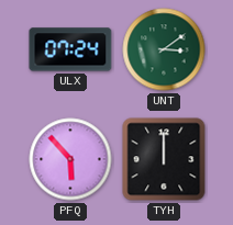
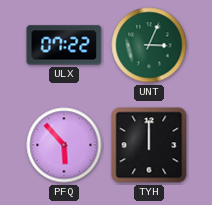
ULX: 07:24 -> 07:22 (64, 45)
UNT: 3:09 -> 3:04 (149, 45)
